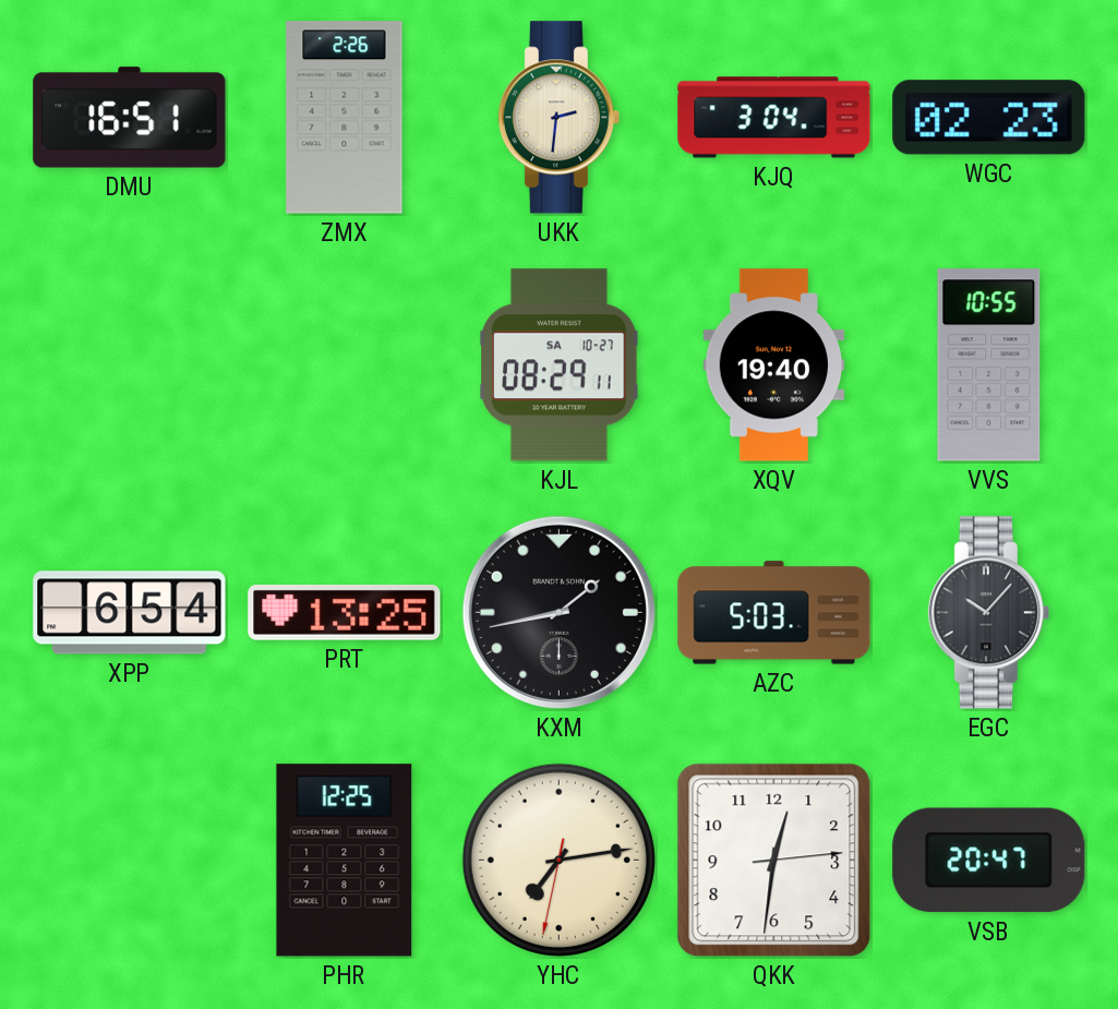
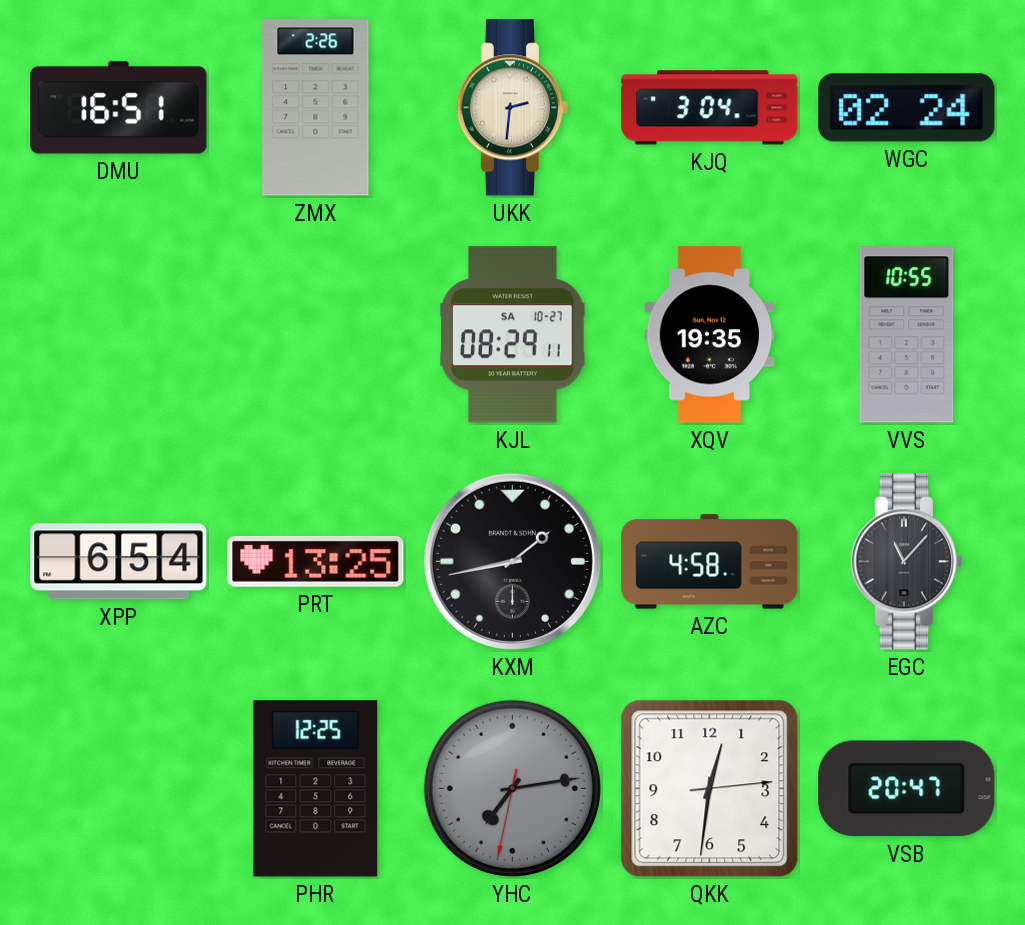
WGC: 02:23 -> 02:24 (907, 108)
XQV: 19:40 -> 19:35 (710, 335)
AZC: 5:03 -> 4:58 (710, 562)
EGC: 10:07 -> 11:07 (906, 562)
YHC dial: cream -> grey (512, 788)
